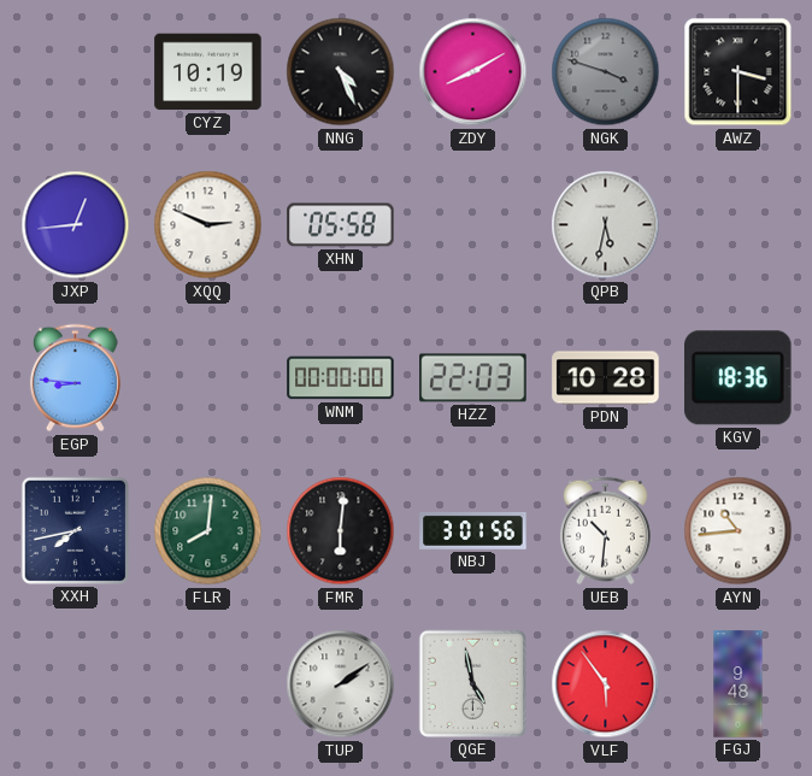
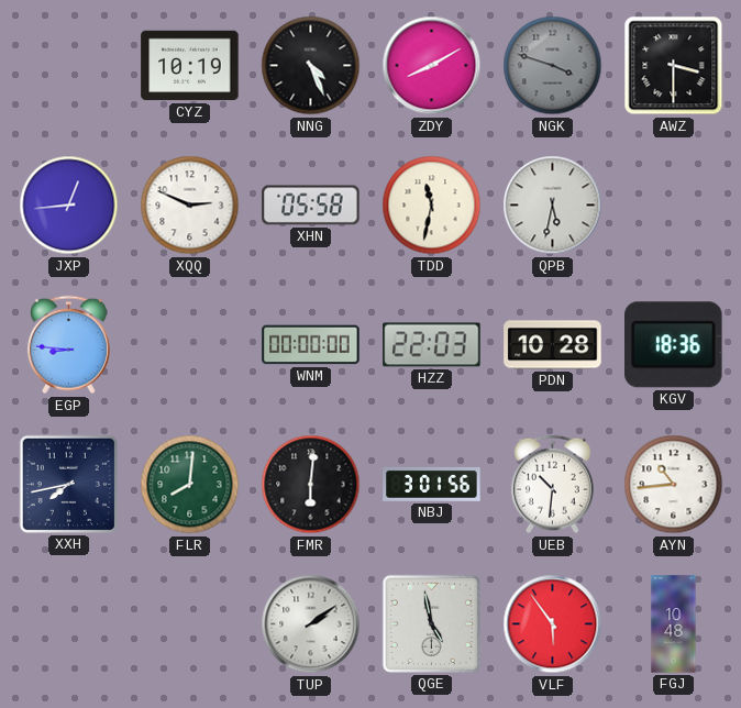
TDD: none -> 11:32 (432, 206)
FGJ: 9:48 -> 10:48 (674, 624)
